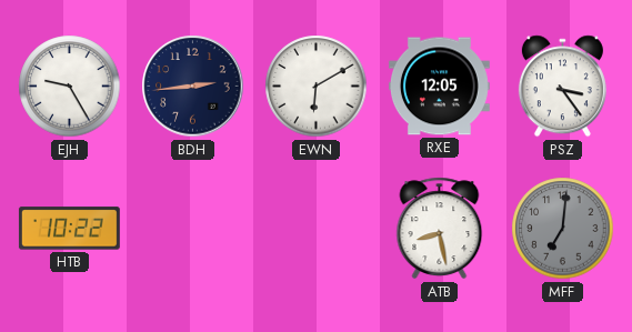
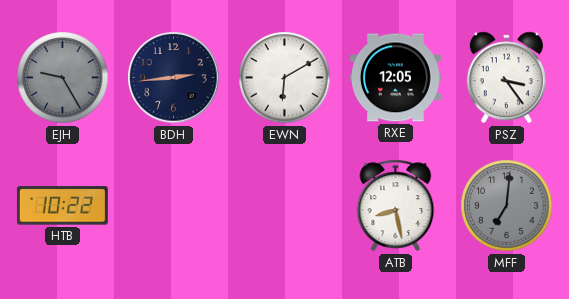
EJH dial: white -> grey (63, 78)
